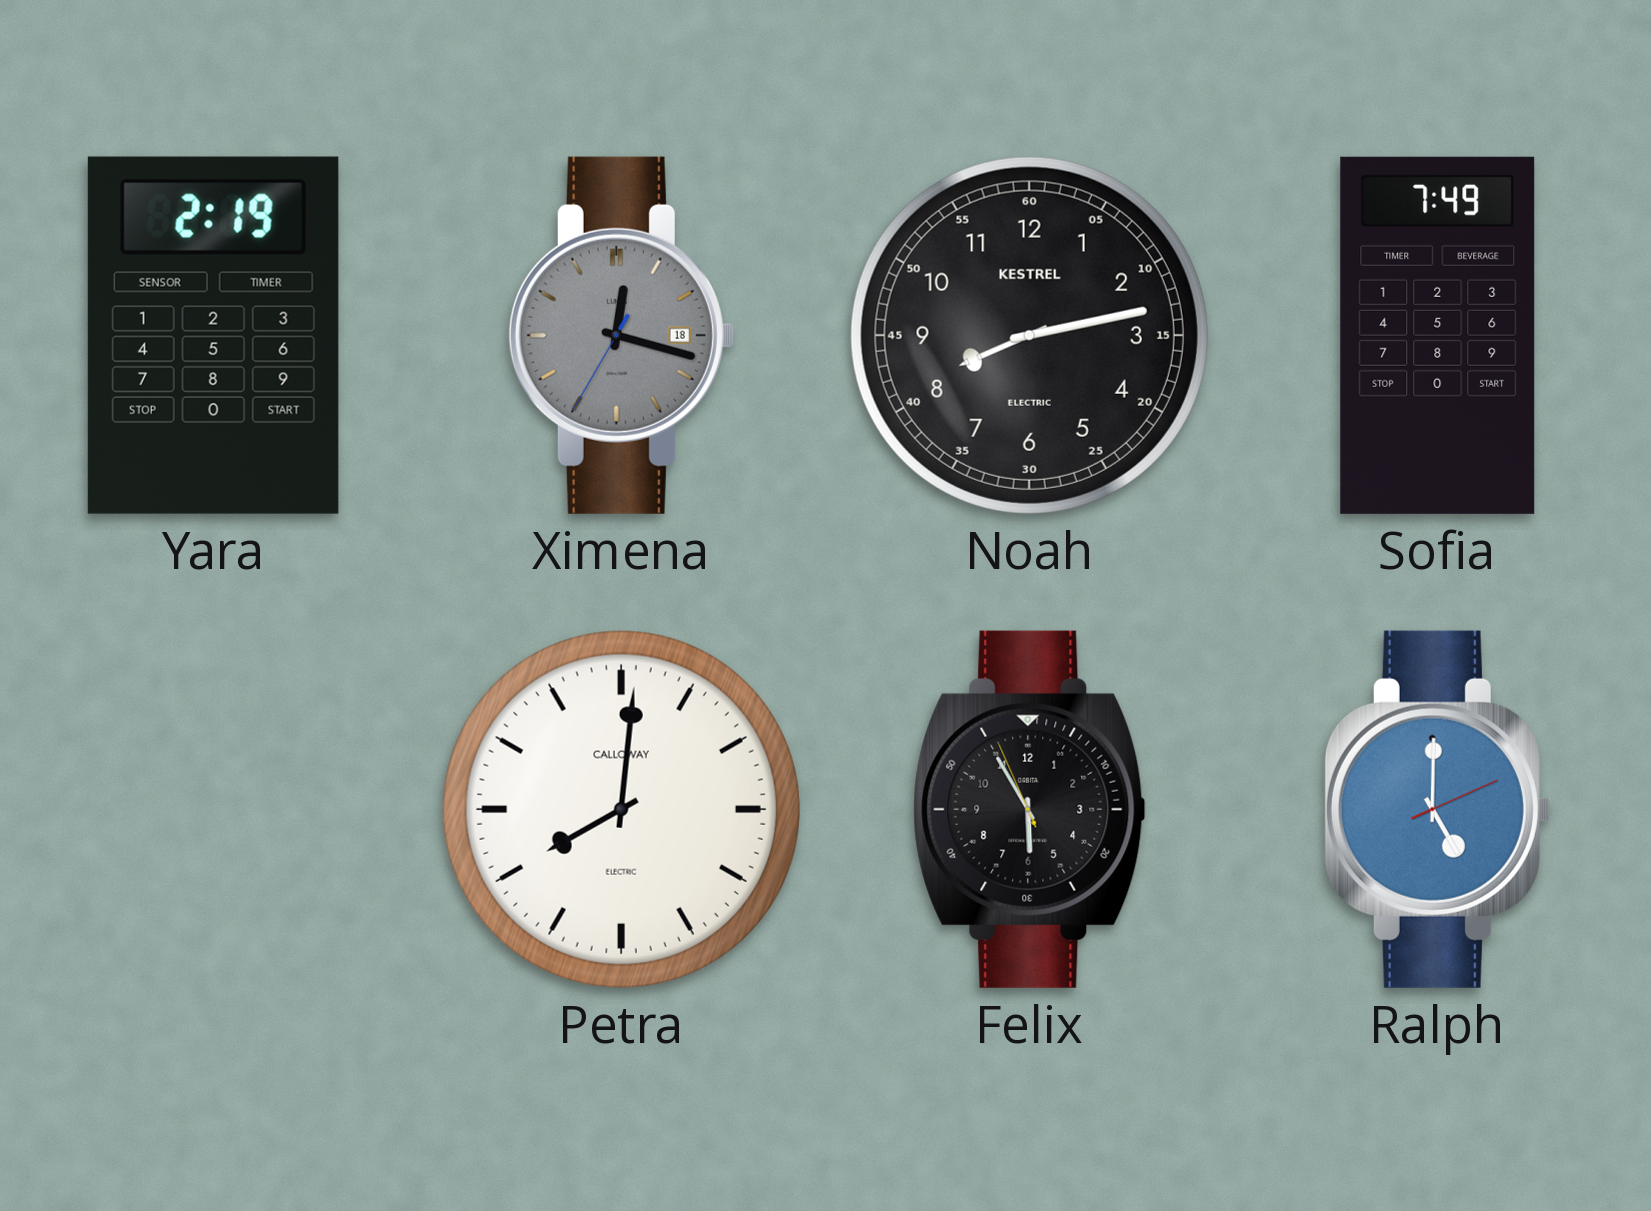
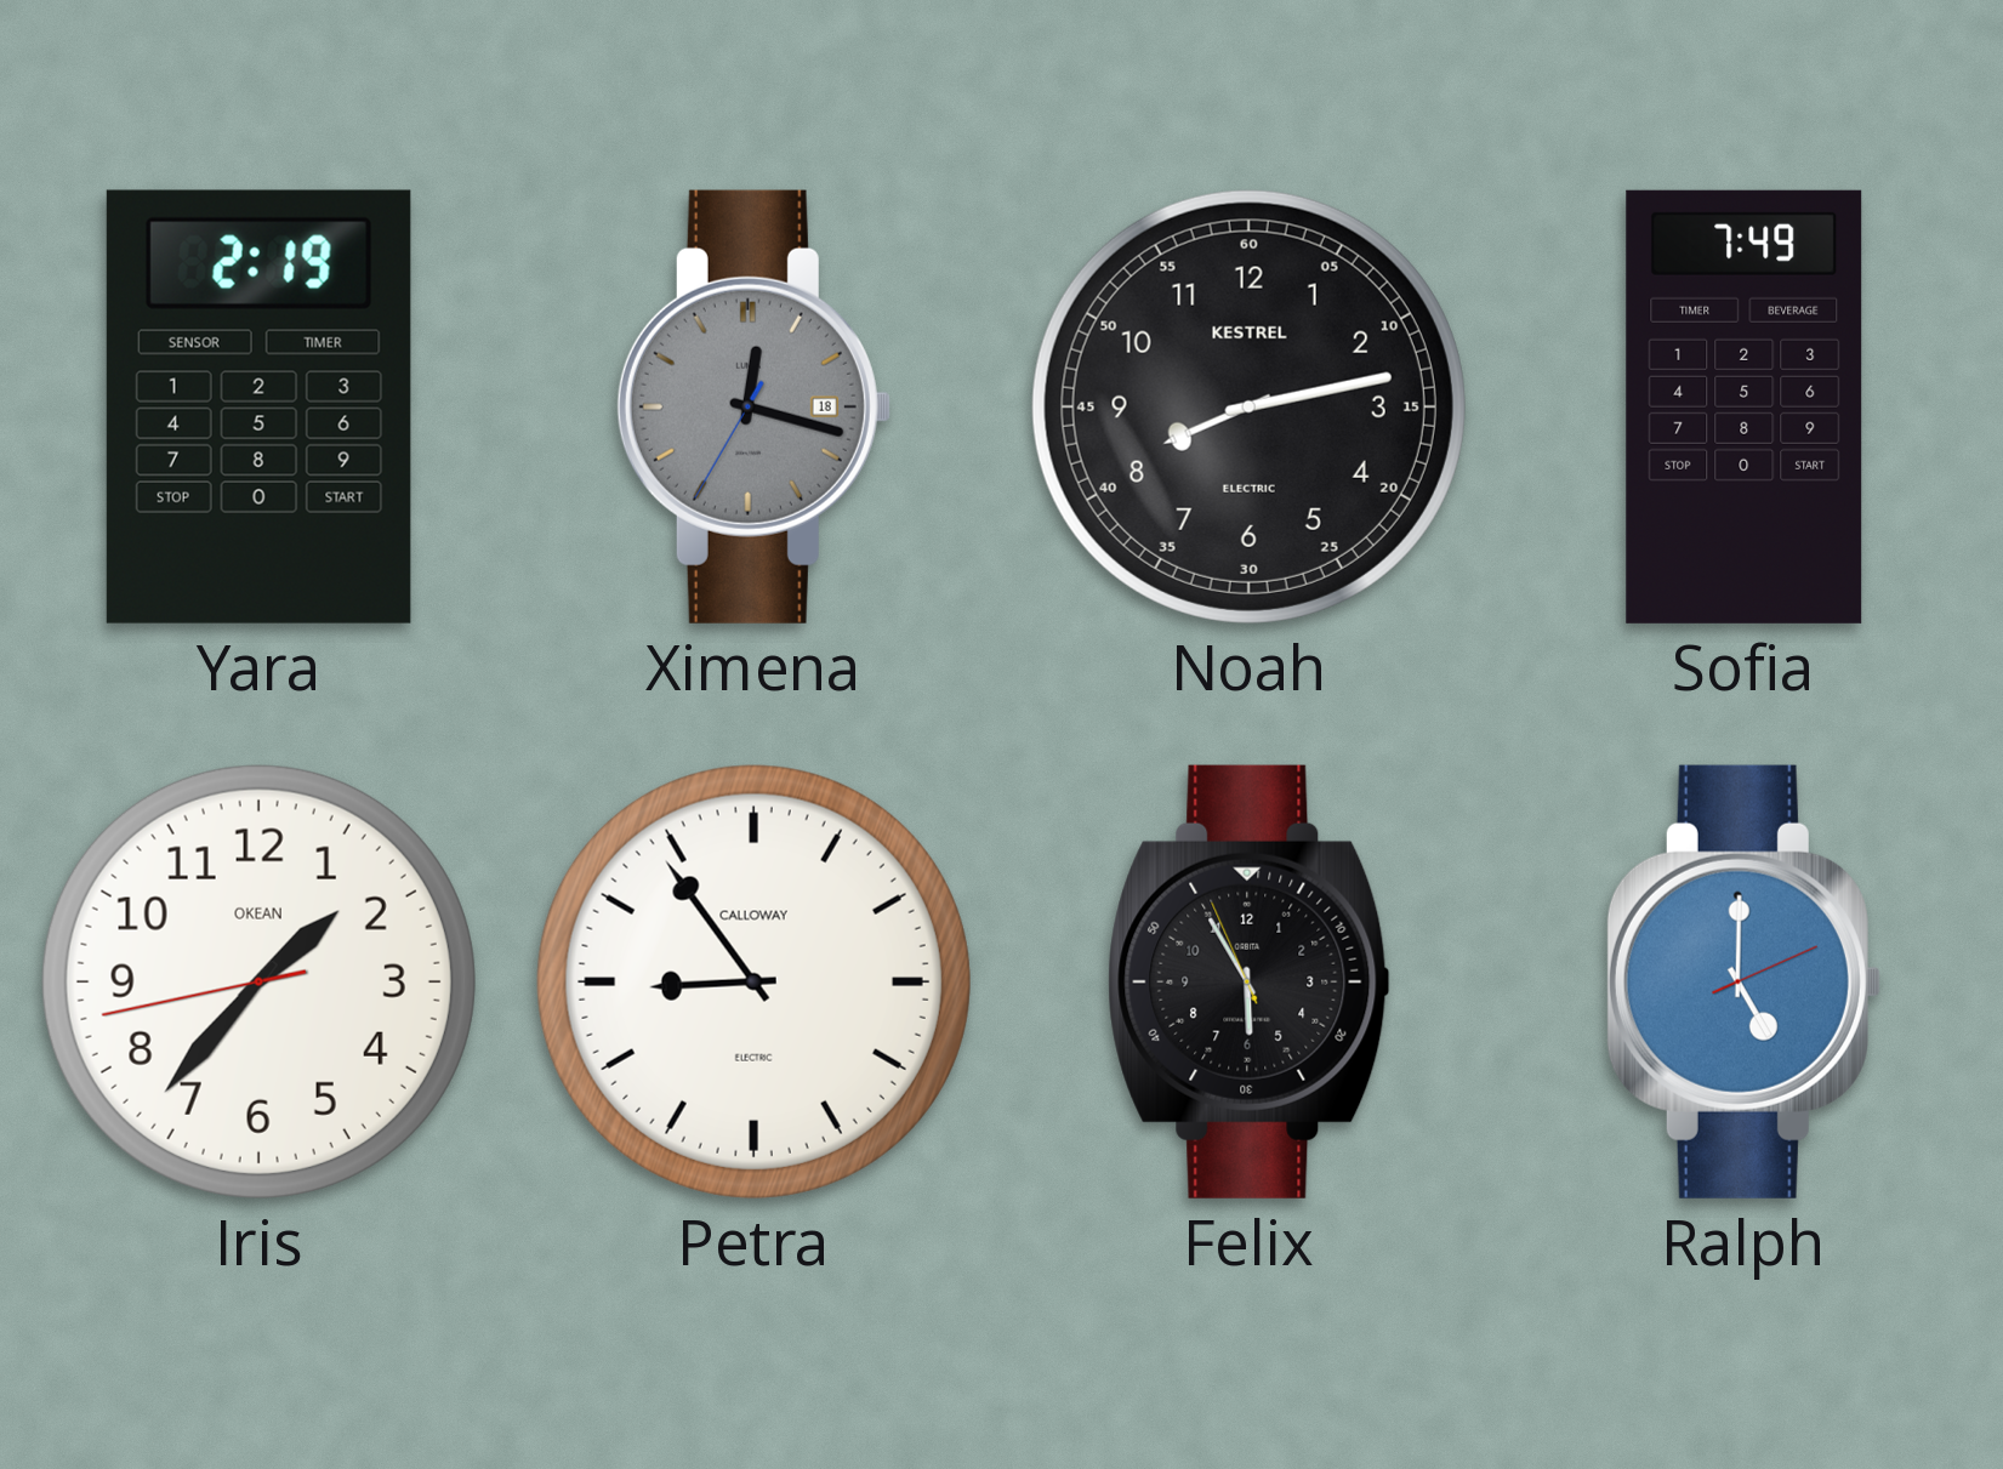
Iris: none -> 1:36 (258, 981)
Petra: 8:01 -> 8:54 (753, 981)
